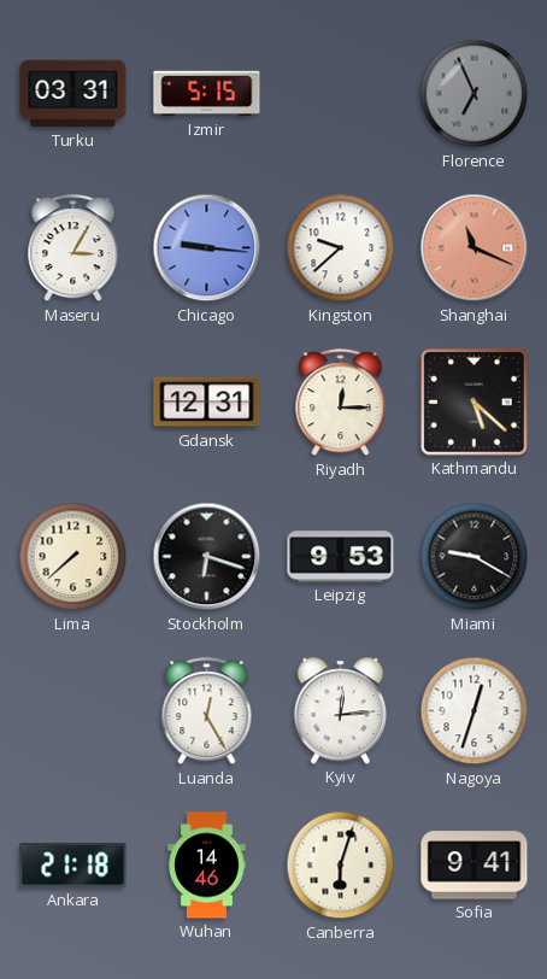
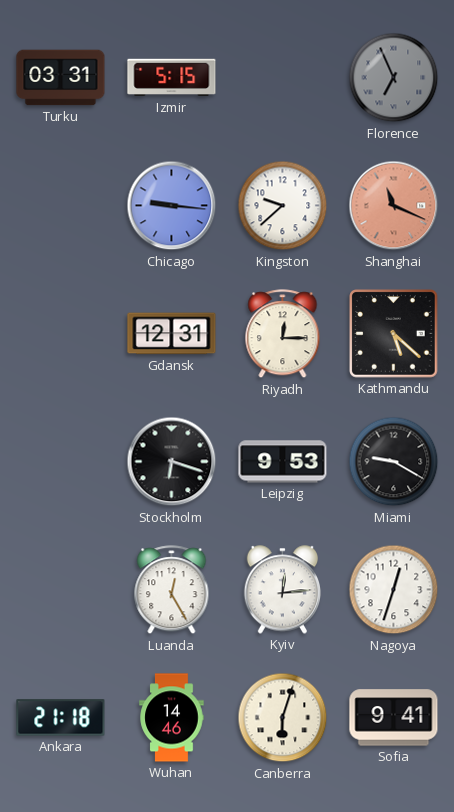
Maseru: 3:05 -> none (73, 248)
Lima: 7:38 -> none (73, 557)
